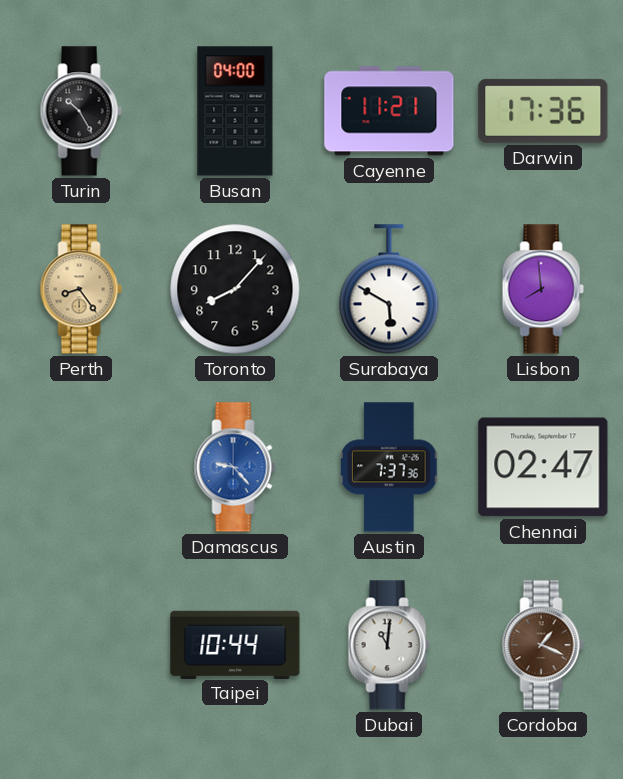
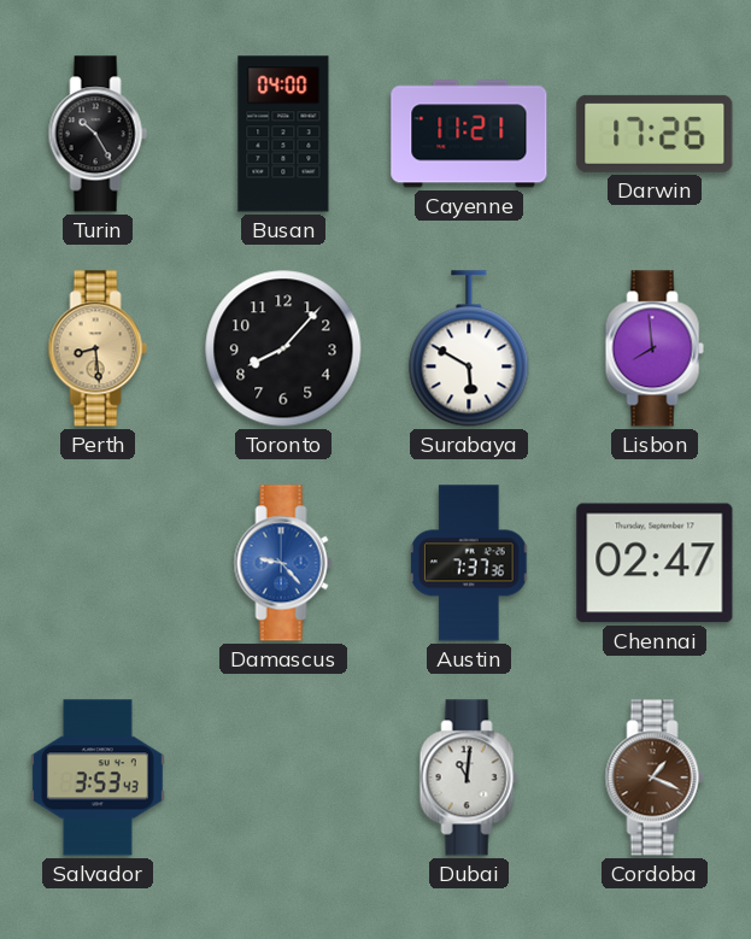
Darwin: 17:36 -> 17:26 (655, 134)
Perth: 8:24 -> 8:29 (98, 348)
Salvador: none -> 3:53 (98, 777)
Taipei: 10:44 -> none (235, 644)
